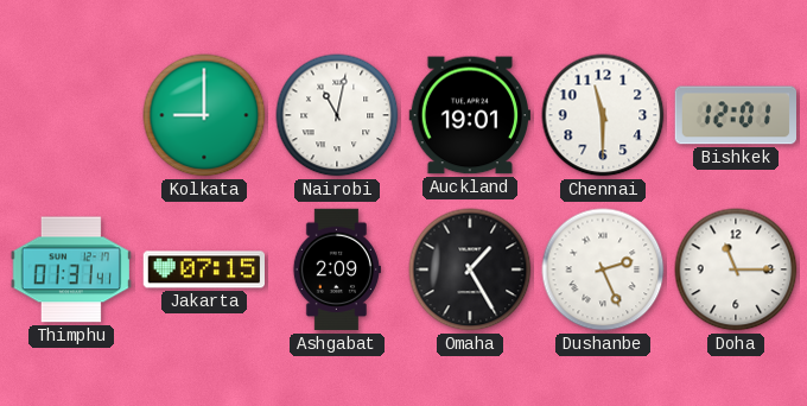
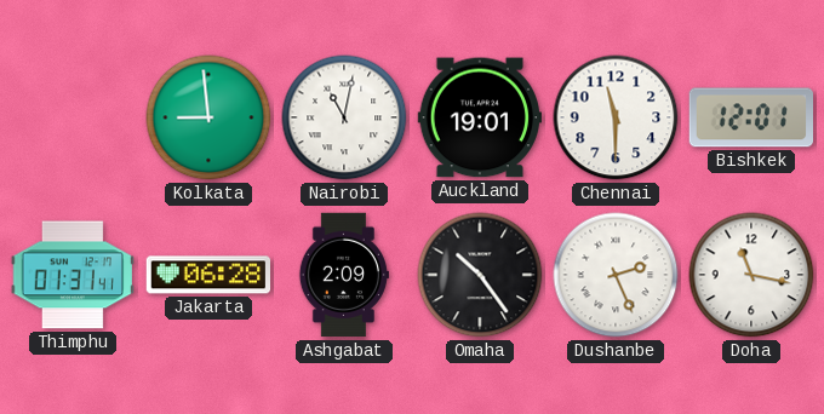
Kolkata: 9:00 -> 8:59 (208, 117)
Jakarta: 07:15 -> 06:28 (207, 275)
Omaha: 1:25 -> 10:24 (480, 275)
Doha: 11:15 -> 11:17 (751, 275)
